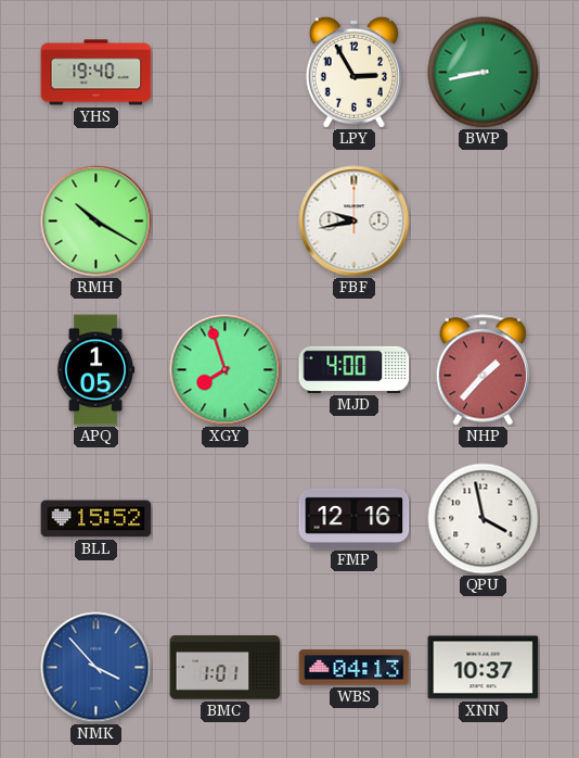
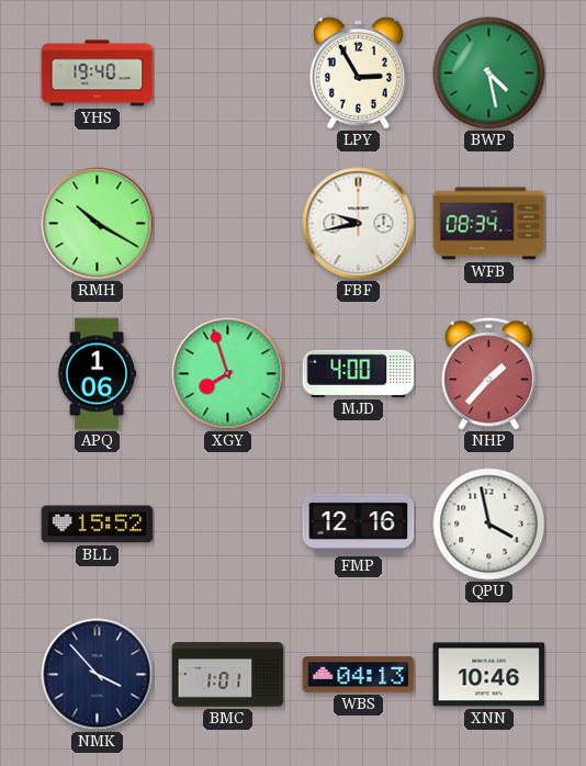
BWP: 8:43 -> 4:28 (489, 74)
WFB: none -> 08:34 (489, 224)
APQ: 1:05 -> 1:06 (97, 374)
NMK dial: blue -> navy (98, 675)
XNN: 10:37 -> 10:46 (489, 675)
